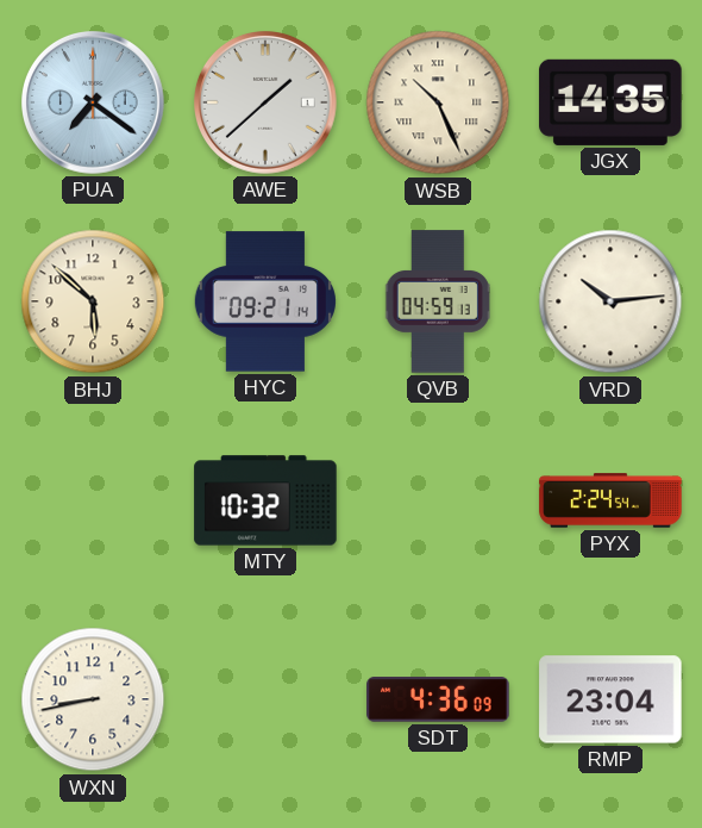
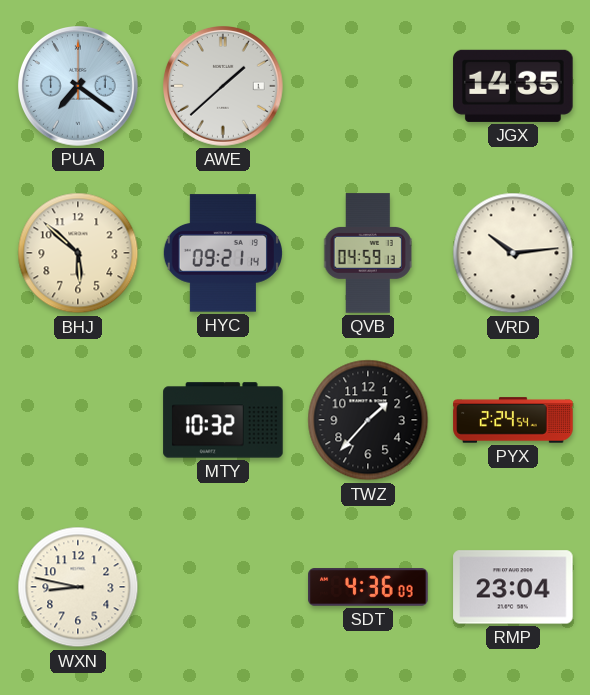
WSB: 10:26 -> none (438, 102)
TWZ: none -> 1:37 (368, 420)
WXN: 8:43 -> 8:47 (78, 587)
